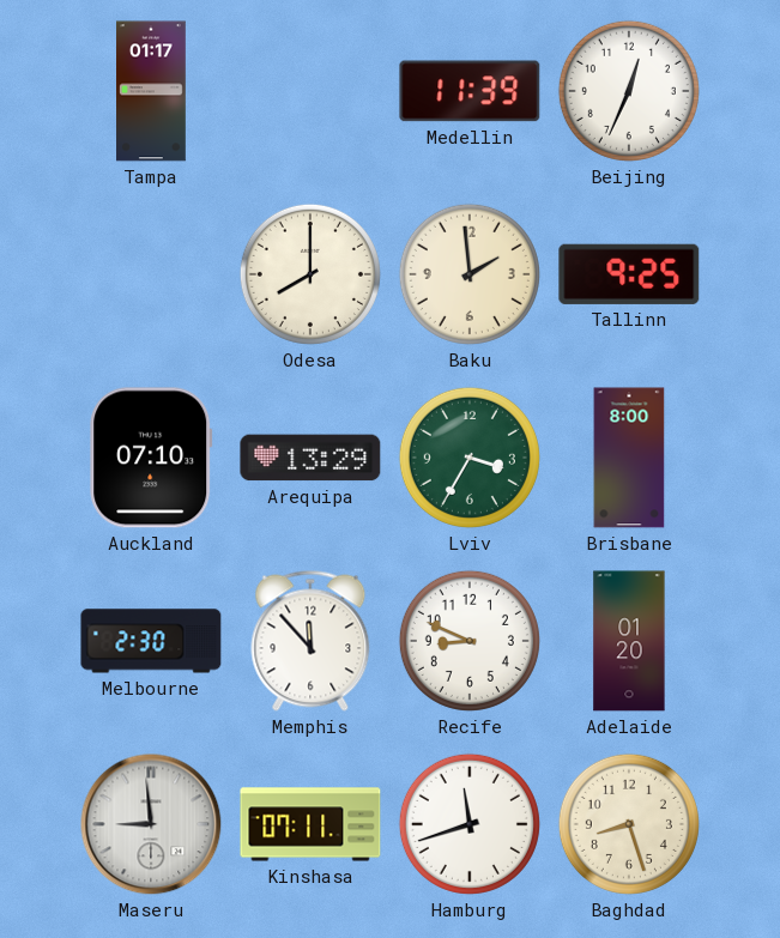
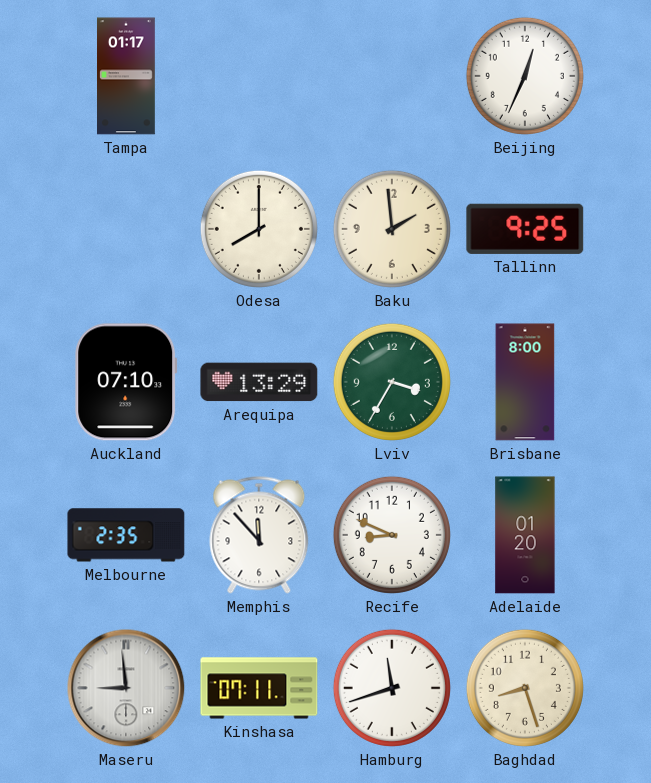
Medellin: 11:39 -> none (470, 91)
Melbourne: 2:30 -> 2:35 (126, 535)
